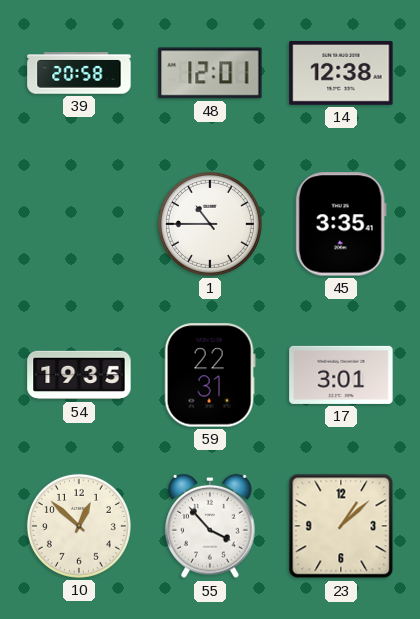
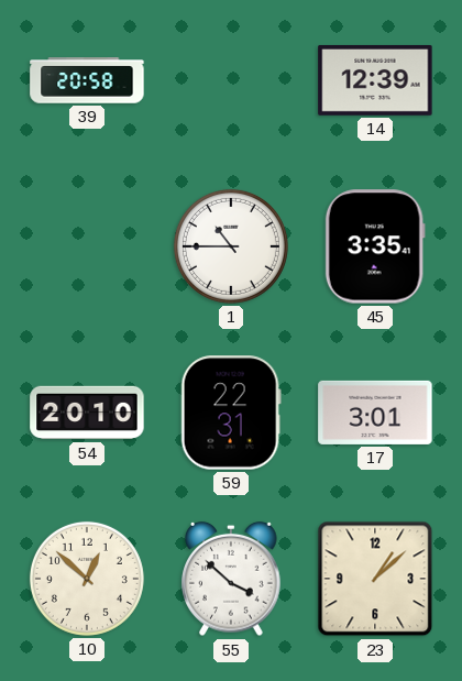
48: 12:01 -> none (210, 73)
14: 12:38 -> 12:39 (375, 80)
54: 19:35 -> 20:10 (87, 413)
55: 3:53 -> 3:52 (231, 579)
